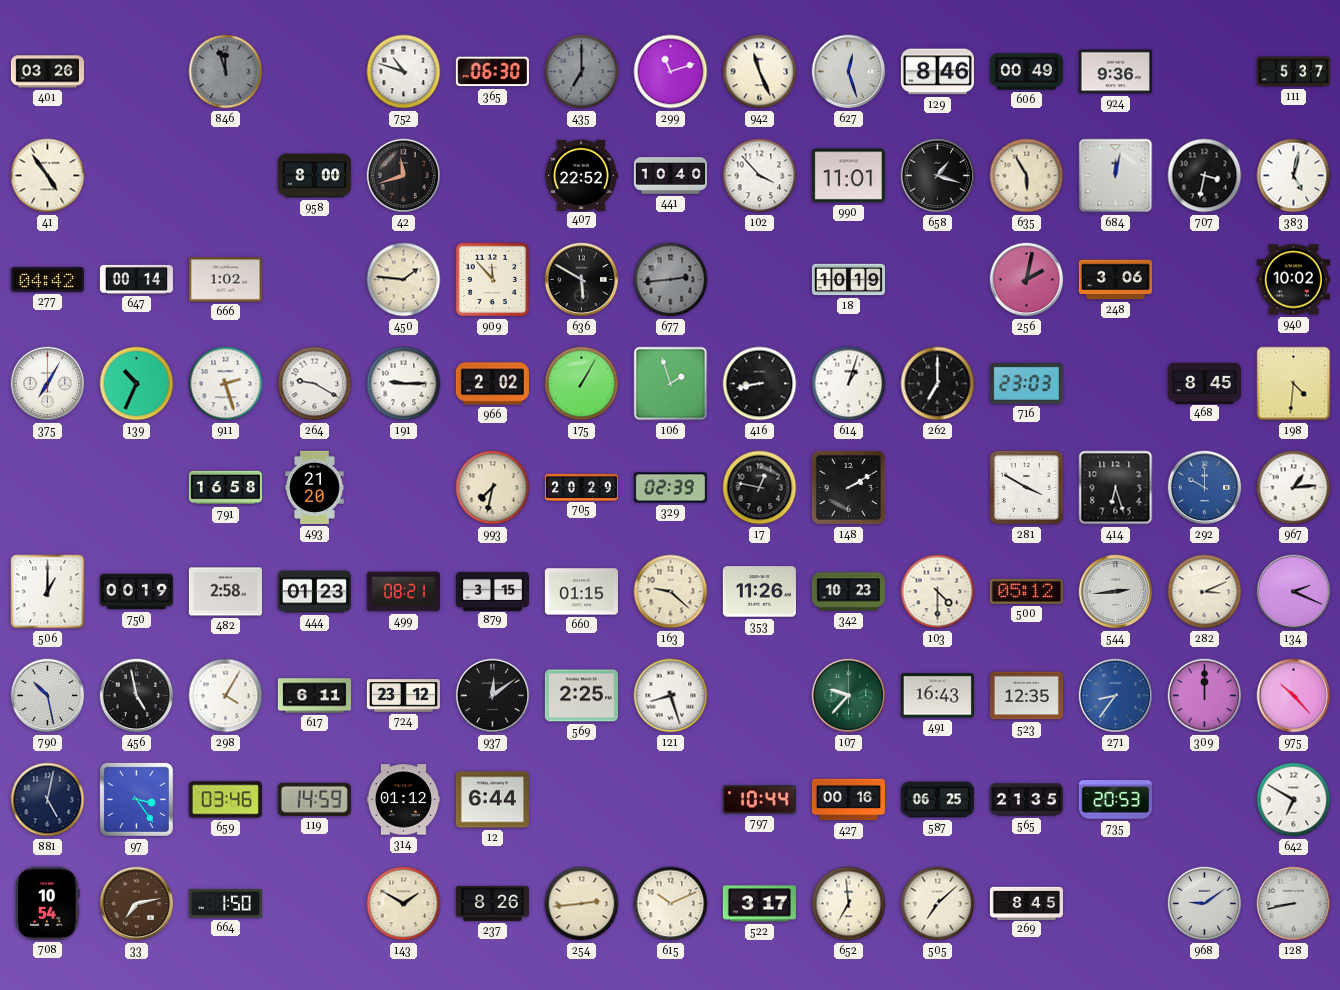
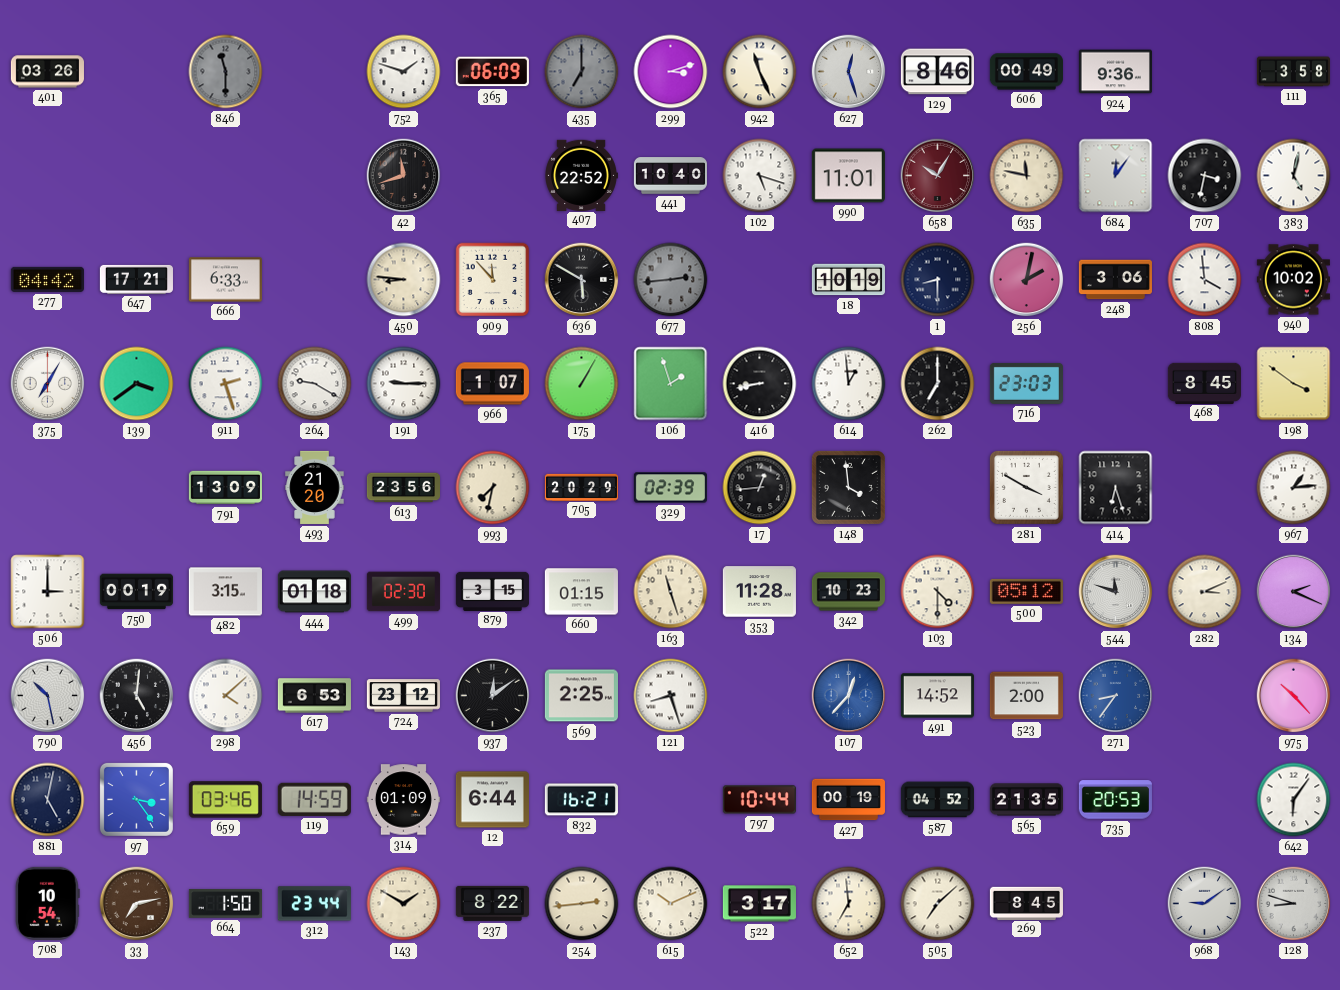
846: 11:57 -> 11:30 (226, 72)
752: 10:48 -> 1:48 (404, 72)
365: 06:30 -> 06:09 (492, 72)
299: 11:12 -> 3:12 (671, 72)
111: 5:37 -> 3:58 (1293, 72)
41: 4:54 -> none (48, 176)
958: 8:00 -> none (314, 176)
102: 3:53 -> 5:18 (760, 176)
658: 1:18 -> 10:05 (938, 176)
658 dial: black -> burgundy (938, 176)
635: 5:55 -> 11:47 (1027, 176)
684: 12:02 -> 12:06 (1116, 176)
647: 00:14 -> 17:21 (136, 279)
666: 1:02 -> 6:33 (225, 280)
450: 1:46 -> 8:46 (404, 280)
1: none -> 8:30 (938, 280)
808: none -> 3:59 (1205, 280)
139: 10:34 -> 3:39 (137, 384)
966: 2:02 -> 1:07 (492, 384)
614: 1:03 -> 12:59 (849, 384)
198: 4:31 -> 3:51 (1294, 384)
791: 16:58 -> 13:09 (225, 488)
613: none -> 23:56 (403, 488)
17: 12:47 -> 12:44 (760, 488)
148: 2:10 -> 3:59 (848, 487)
292: 10:00 -> none (1205, 488)
506: 1:00 -> 3:00 (48, 592)
482: 2:58 -> 3:15 (225, 592)
444: 01:23 -> 01:18 (314, 592)
499: 08:21 -> 02:30 (403, 592)
163: 9:22 -> 11:27 (671, 592)
353: 11:26 -> 11:28 (759, 592)
544: 2:44 -> 11:48 (1116, 592)
456: 4:58 -> 5:01 (137, 696)
298: 4:05 -> 4:08 (226, 696)
617: 6:11 -> 6:53 (314, 696)
107: 9:37 -> 12:37 (849, 696)
107 dial: green -> blue (849, 696)
491: 16:43 -> 14:52 (937, 696)
523: 12:35 -> 2:00 (1026, 696)
309: 12:00 -> none (1205, 696)
314: 01:12 -> 01:09 (403, 800)
832: none -> 16:21 (581, 800)
427: 00:16 -> 00:19 (848, 800)
587: 06:25 -> 04:52 (937, 800)
642: 6:50 -> 6:06 (1294, 800)
312: none -> 23:44 (314, 904)
237: 8:26 -> 8:22 (492, 903)
128: 8:43 -> 8:48 (1294, 904)
